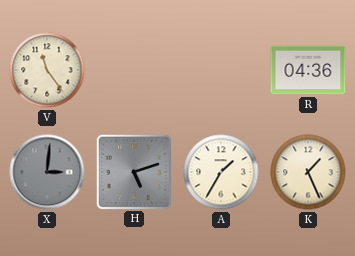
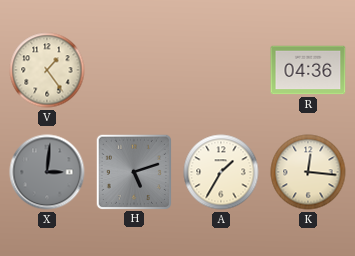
V: 11:24 -> 1:24 (47, 70)
K: 1:26 -> 12:16 (308, 172)
